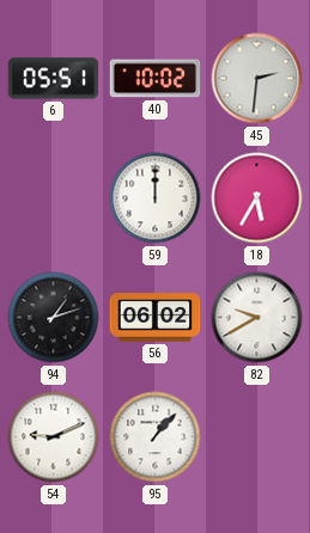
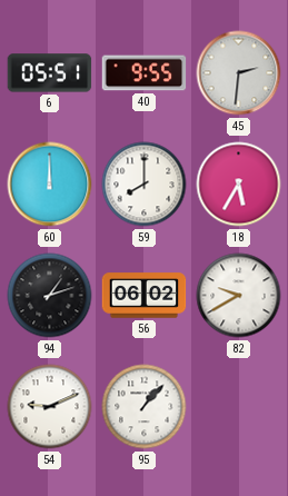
40: 10:02 -> 9:55 (145, 73)
60: none -> 12:00 (50, 185)
59: 12:00 -> 8:00 (145, 185)
